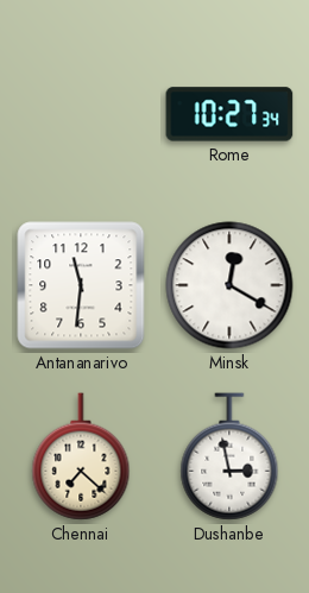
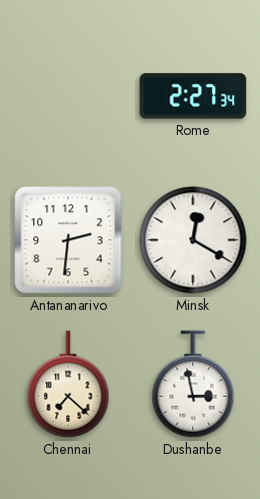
Rome: 10:27 -> 2:27 (193, 96)
Antananarivo: 11:31 -> 2:31 (68, 240)
